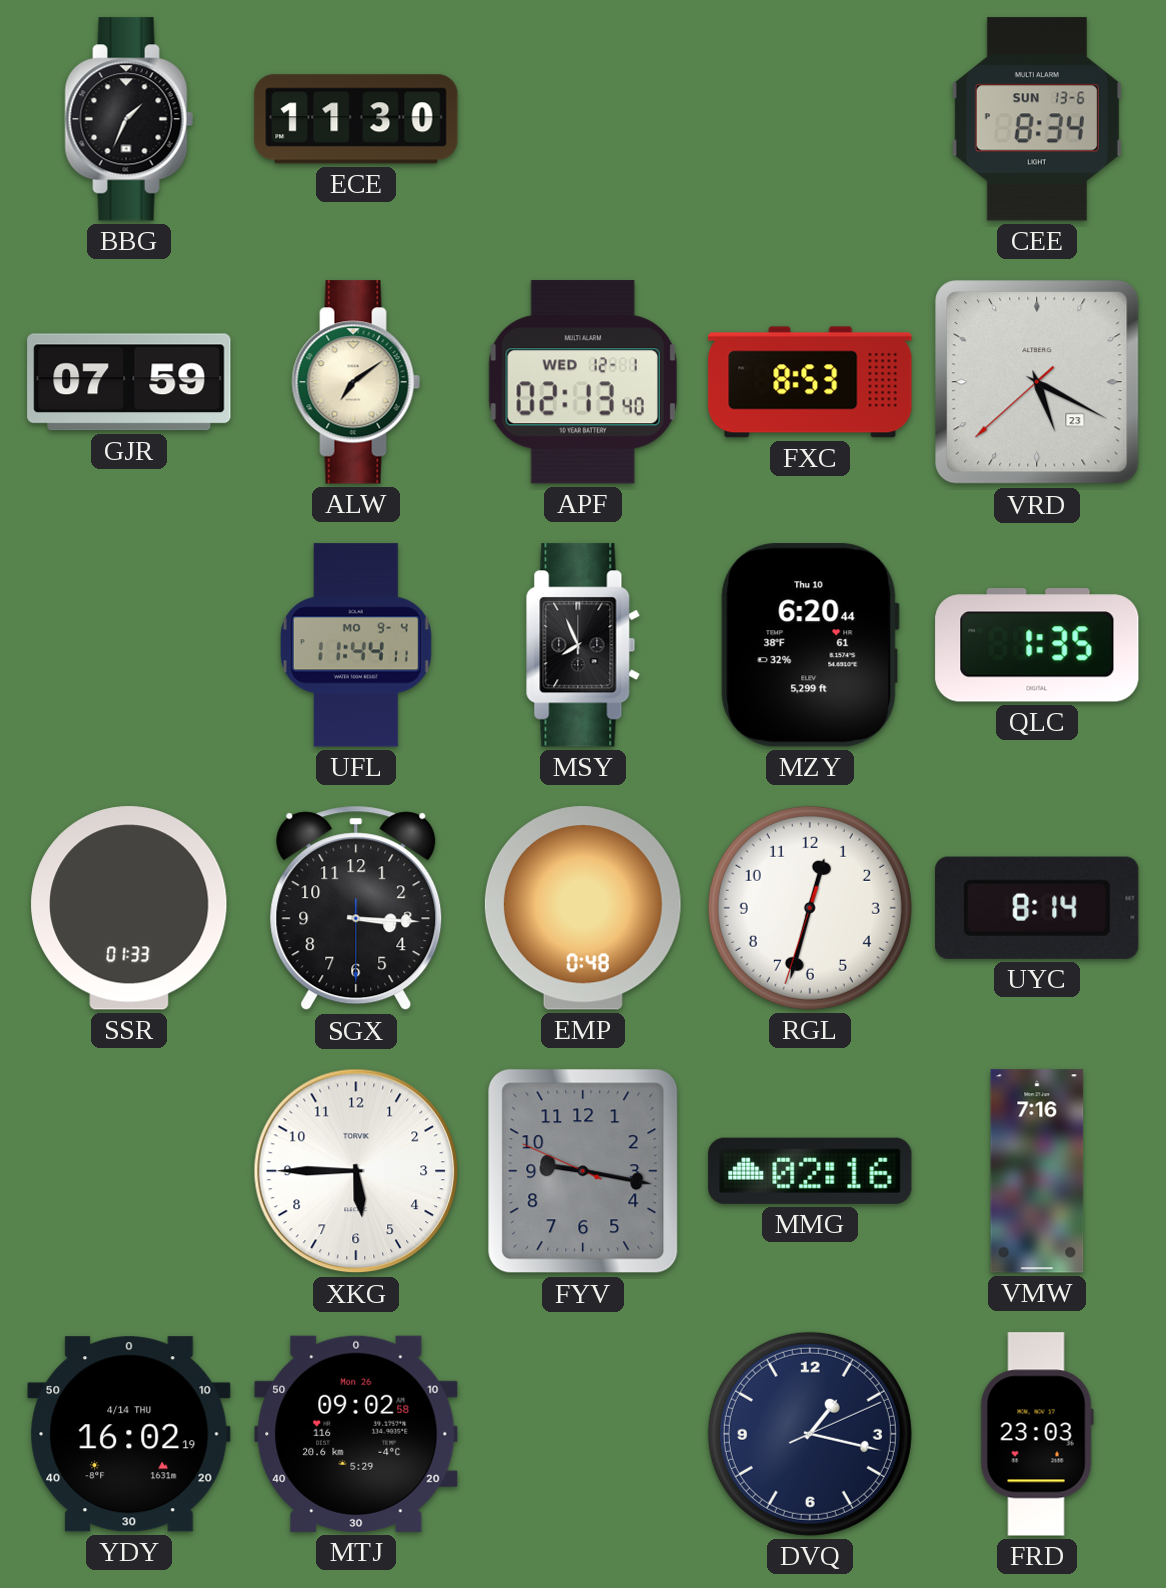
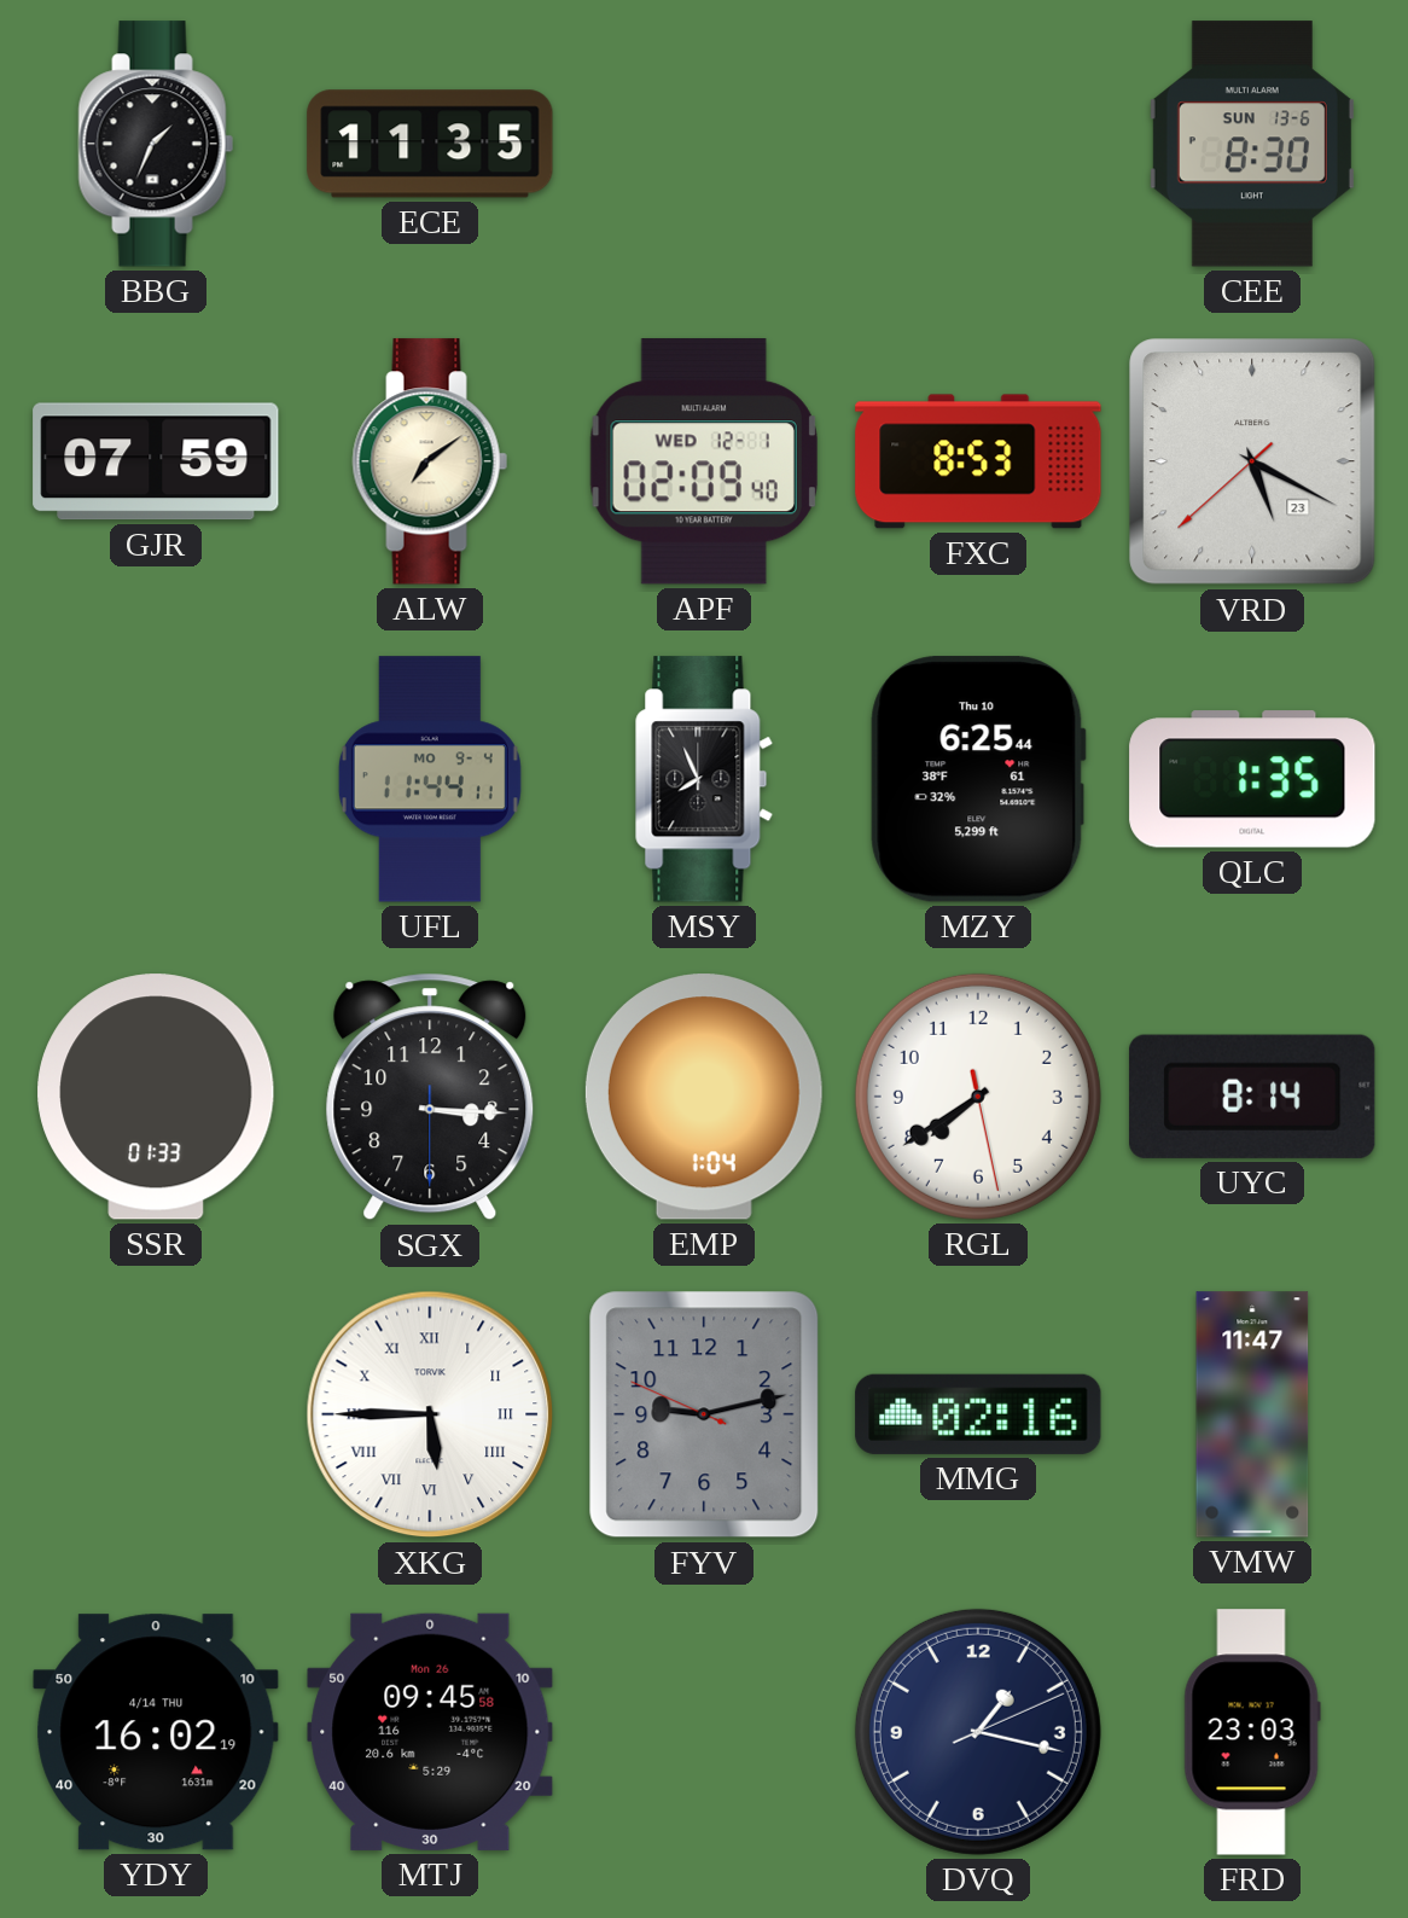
ECE: 11:30 -> 11:35 (430, 144)
CEE: 8:34 -> 8:30 (1252, 144)
APF: 02:13 -> 02:09 (704, 461)
MZY: 6:20 -> 6:25 (978, 779)
EMP: 0:48 -> 1:04 (704, 1097)
RGL: 12:32 -> 7:39 (978, 1097)
XKG numerals: Arabic -> Roman (430, 1414)
FYV: 9:16 -> 9:12 (704, 1414)
VMW: 7:16 -> 11:47 (1252, 1414)
MTJ: 09:02 -> 09:45 (430, 1732)
